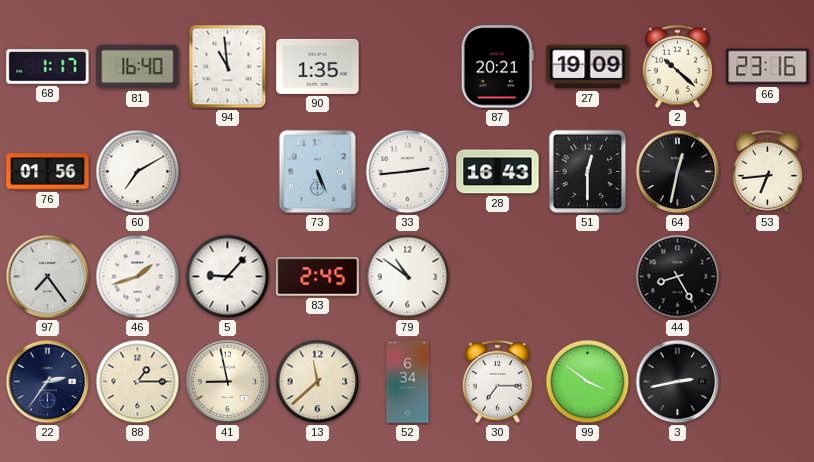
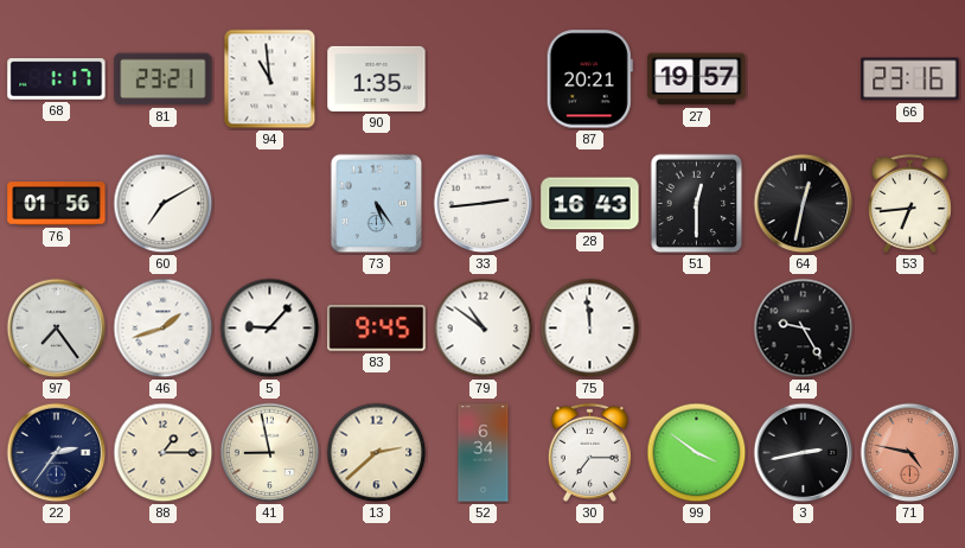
81: 16:40 -> 23:21 (164, 79)
27: 19:09 -> 19:57 (697, 79)
2: 10:22 -> none (677, 66)
73: 5:26 -> 5:24 (377, 204)
83: 2:45 -> 9:45 (377, 329)
75: none -> 11:59 (590, 329)
44: 8:25 -> 9:25 (804, 329)
13: 11:38 -> 2:38 (377, 453)
71: none -> 4:47 (910, 453)
